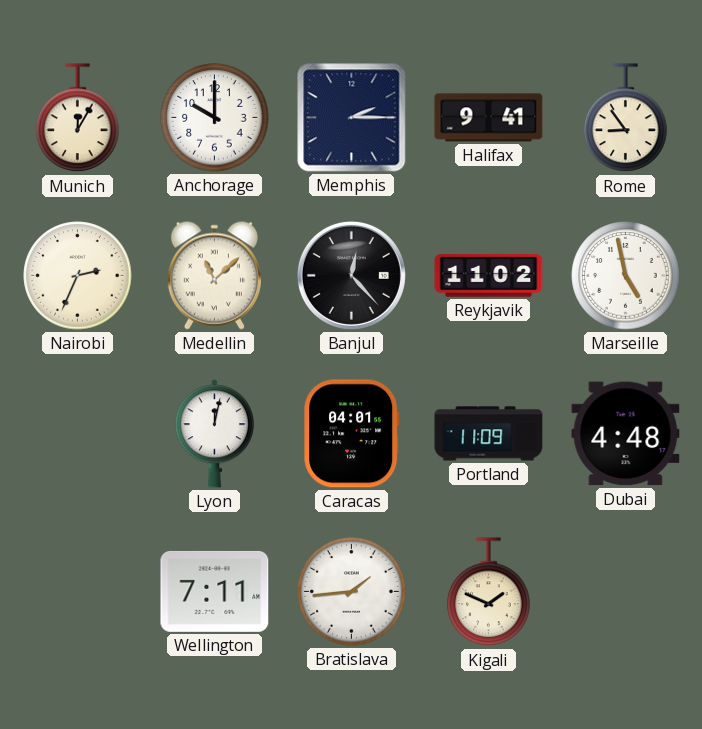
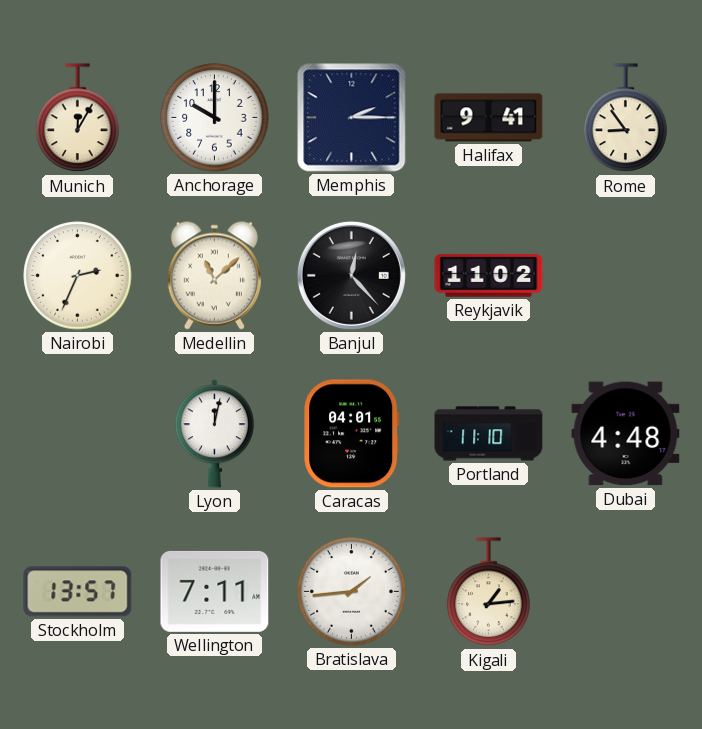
Marseille: 4:58 -> none (626, 276)
Portland: 11:09 -> 11:10 (489, 434)
Stockholm: none -> 13:57 (78, 592)
Kigali: 1:49 -> 1:14 (489, 592)
